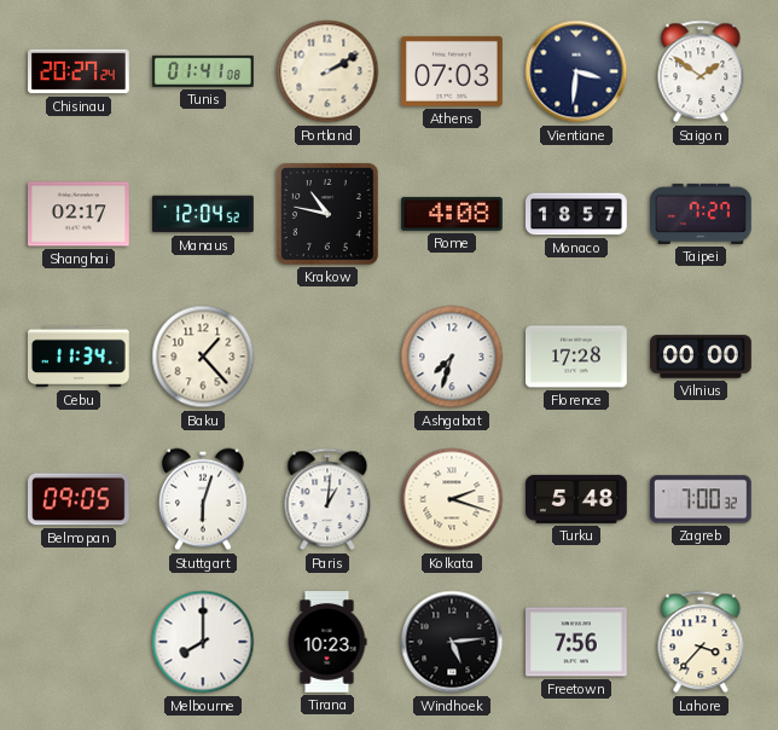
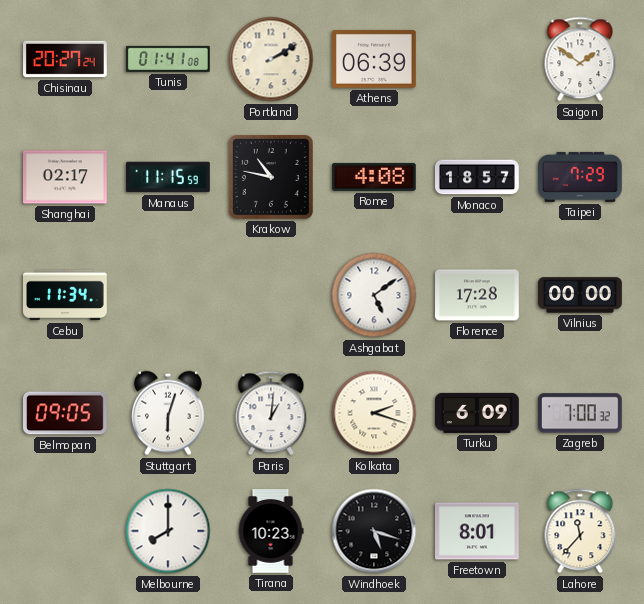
Athens: 07:03 -> 06:39 (375, 59)
Vientiane: 3:31 -> none (576, 71)
Manaus: 12:04 -> 11:15 (169, 177)
Taipei: 7:27 -> 7:29 (581, 177)
Baku: 1:23 -> none (203, 357)
Ashgabat: 7:33 -> 5:09 (374, 295)
Turku: 5:48 -> 6:09 (478, 413)
Windhoek: 5:14 -> 5:18 (374, 531)
Freetown: 7:56 -> 8:01 (478, 531)
Lahore: 3:37 -> 11:37 (580, 531)
